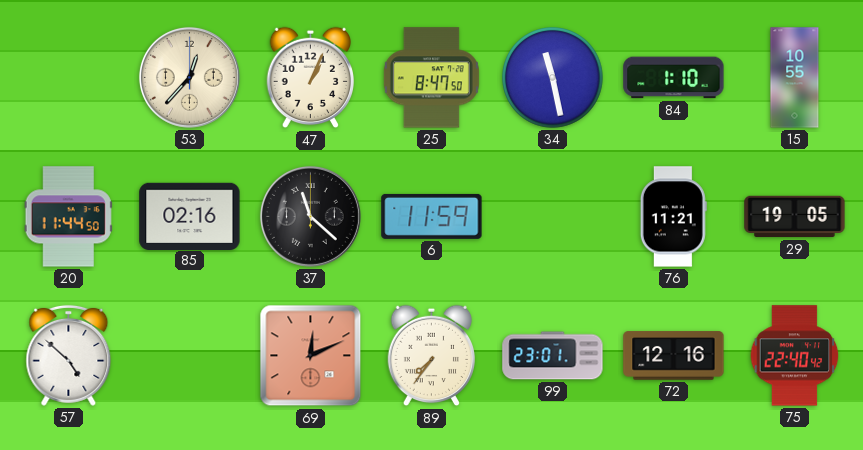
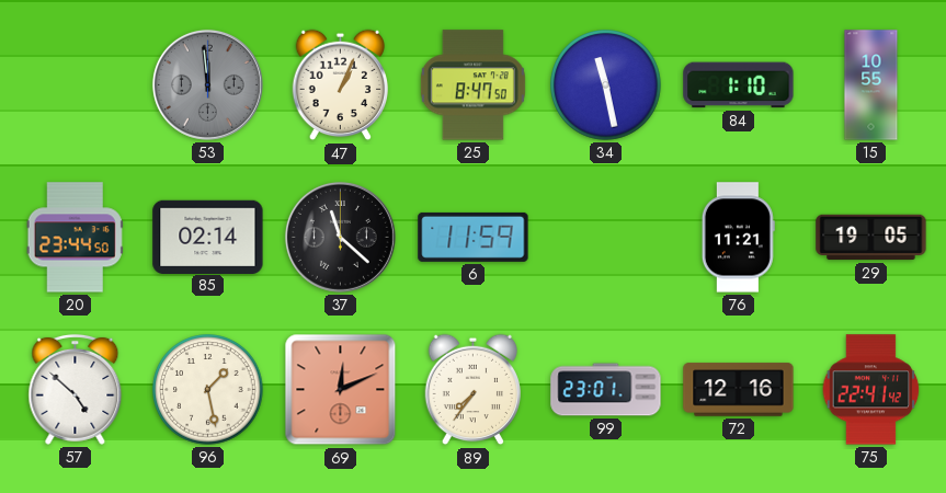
53: 12:37 -> 11:59 (207, 84)
53 dial: cream -> grey (207, 84)
20: 11:44 -> 23:44 (75, 238)
85: 02:16 -> 02:14 (208, 237)
96: none -> 1:28 (208, 390)
75: 22:40 -> 22:41 (871, 390)
